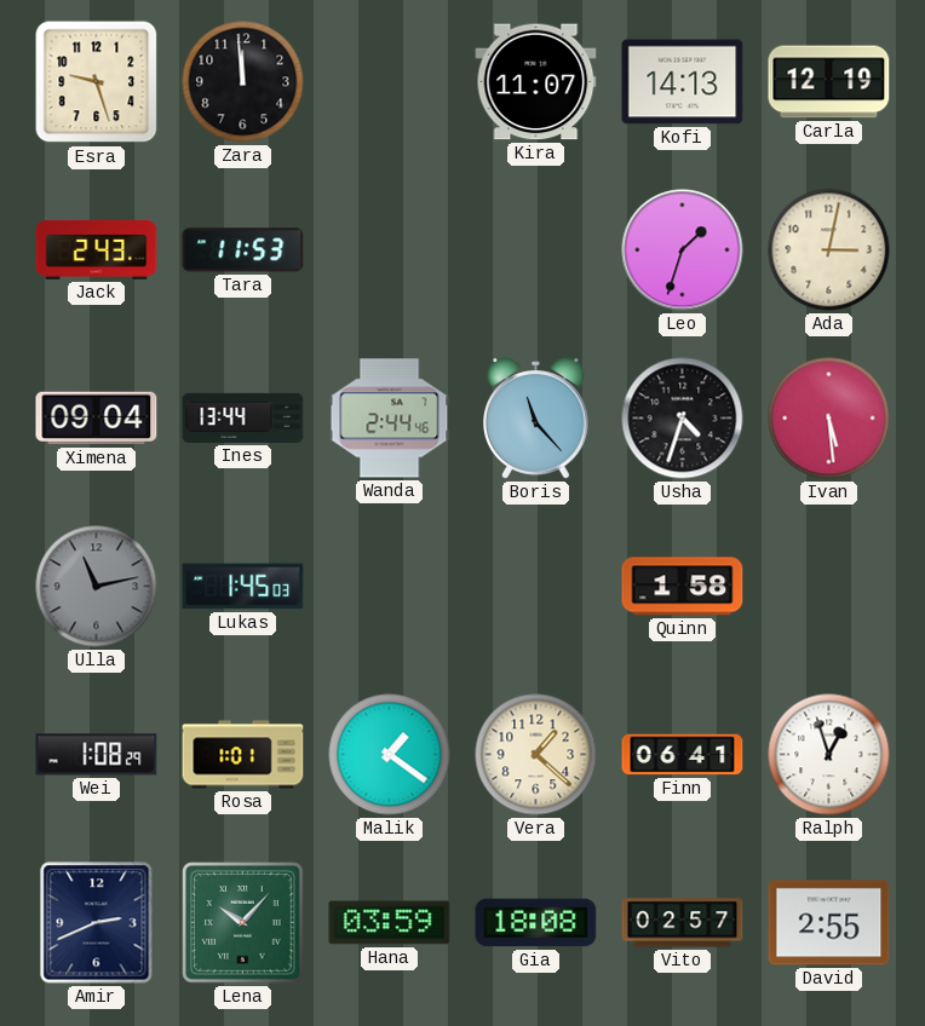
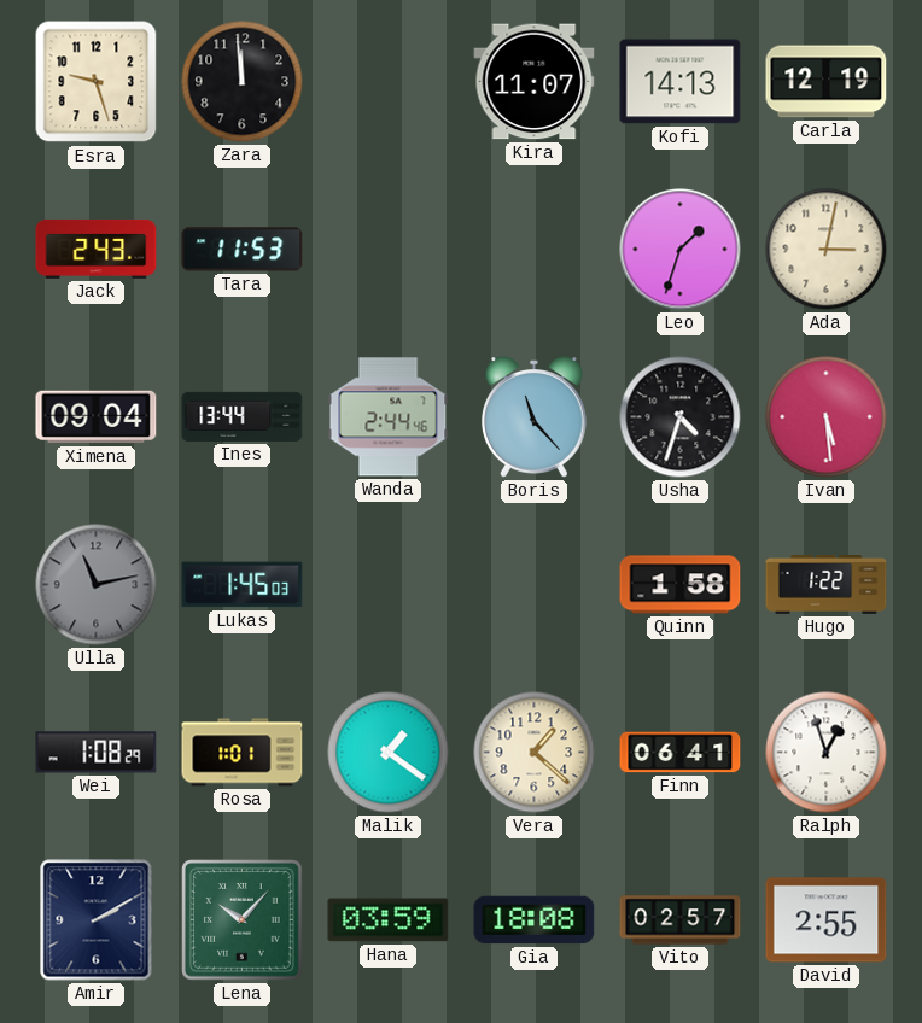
Hugo: none -> 1:22 (827, 584)
Amir: 2:41 -> 2:10 (97, 920)
